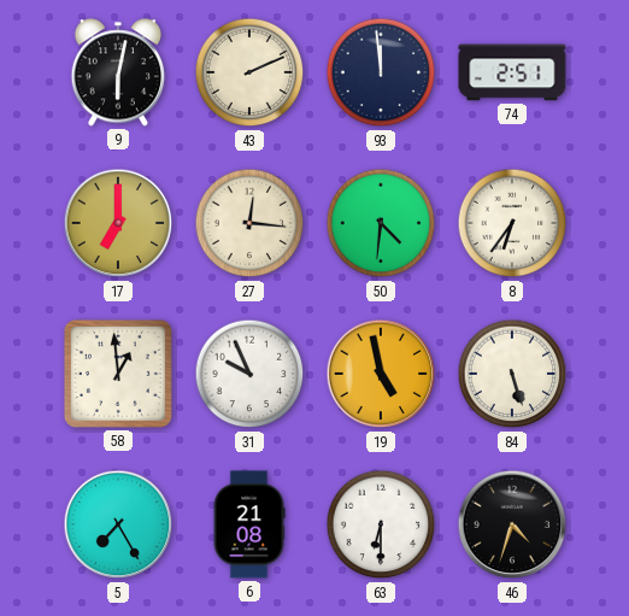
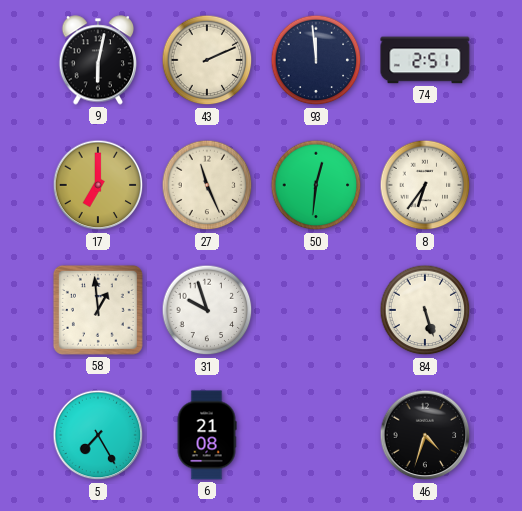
27: 12:16 -> 11:26 (207, 185)
50: 4:31 -> 12:31 (316, 185)
31: 9:56 -> 9:57 (207, 310)
19: 4:58 -> none (381, 374)
63: 6:30 -> none (381, 524)
